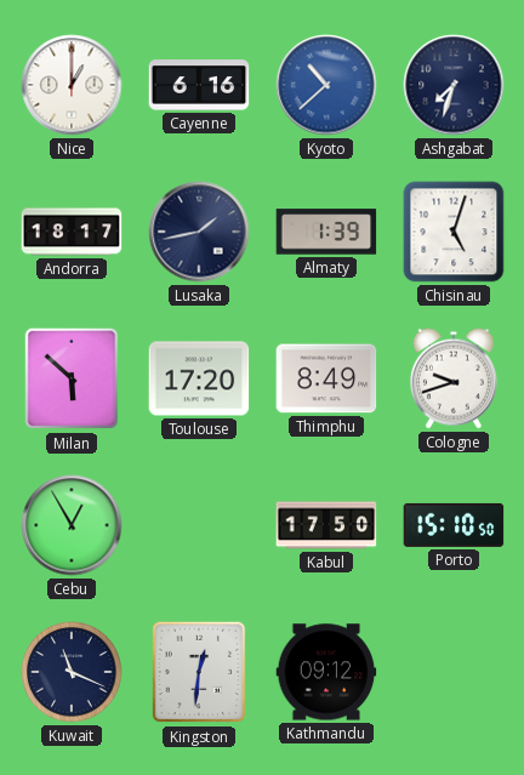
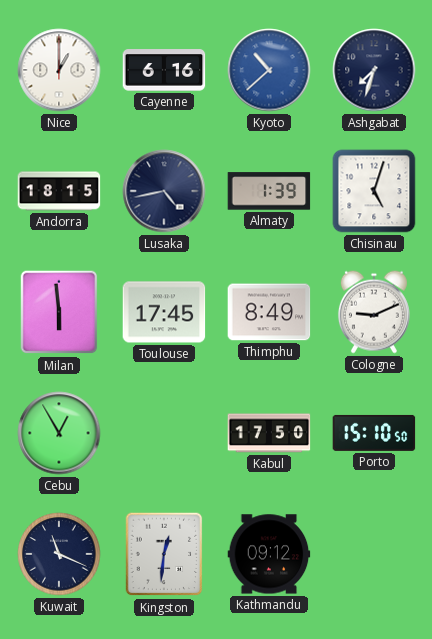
Andorra: 18:17 -> 18:15 (59, 191)
Lusaka: 1:43 -> 4:43 (164, 191)
Milan: 5:52 -> 5:59 (59, 312)
Toulouse: 17:20 -> 17:45 (164, 312)
Cologne: 9:42 -> 9:11 (374, 312)
